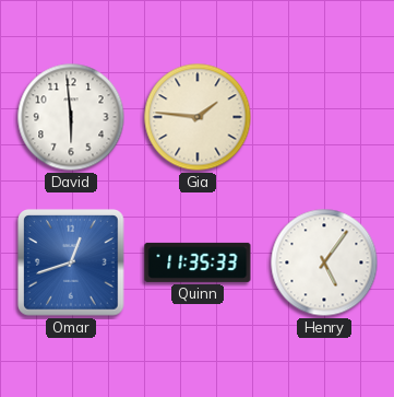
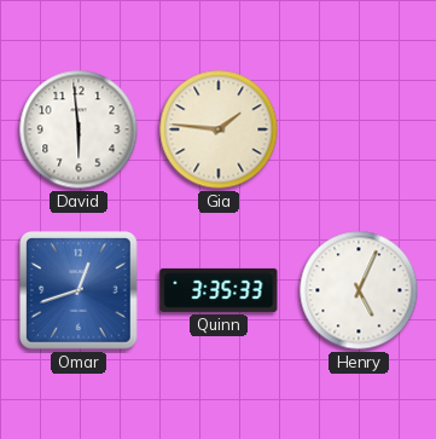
Quinn: 11:35 -> 3:35 (219, 290)
Henry: 5:06 -> 5:04 (359, 290)
